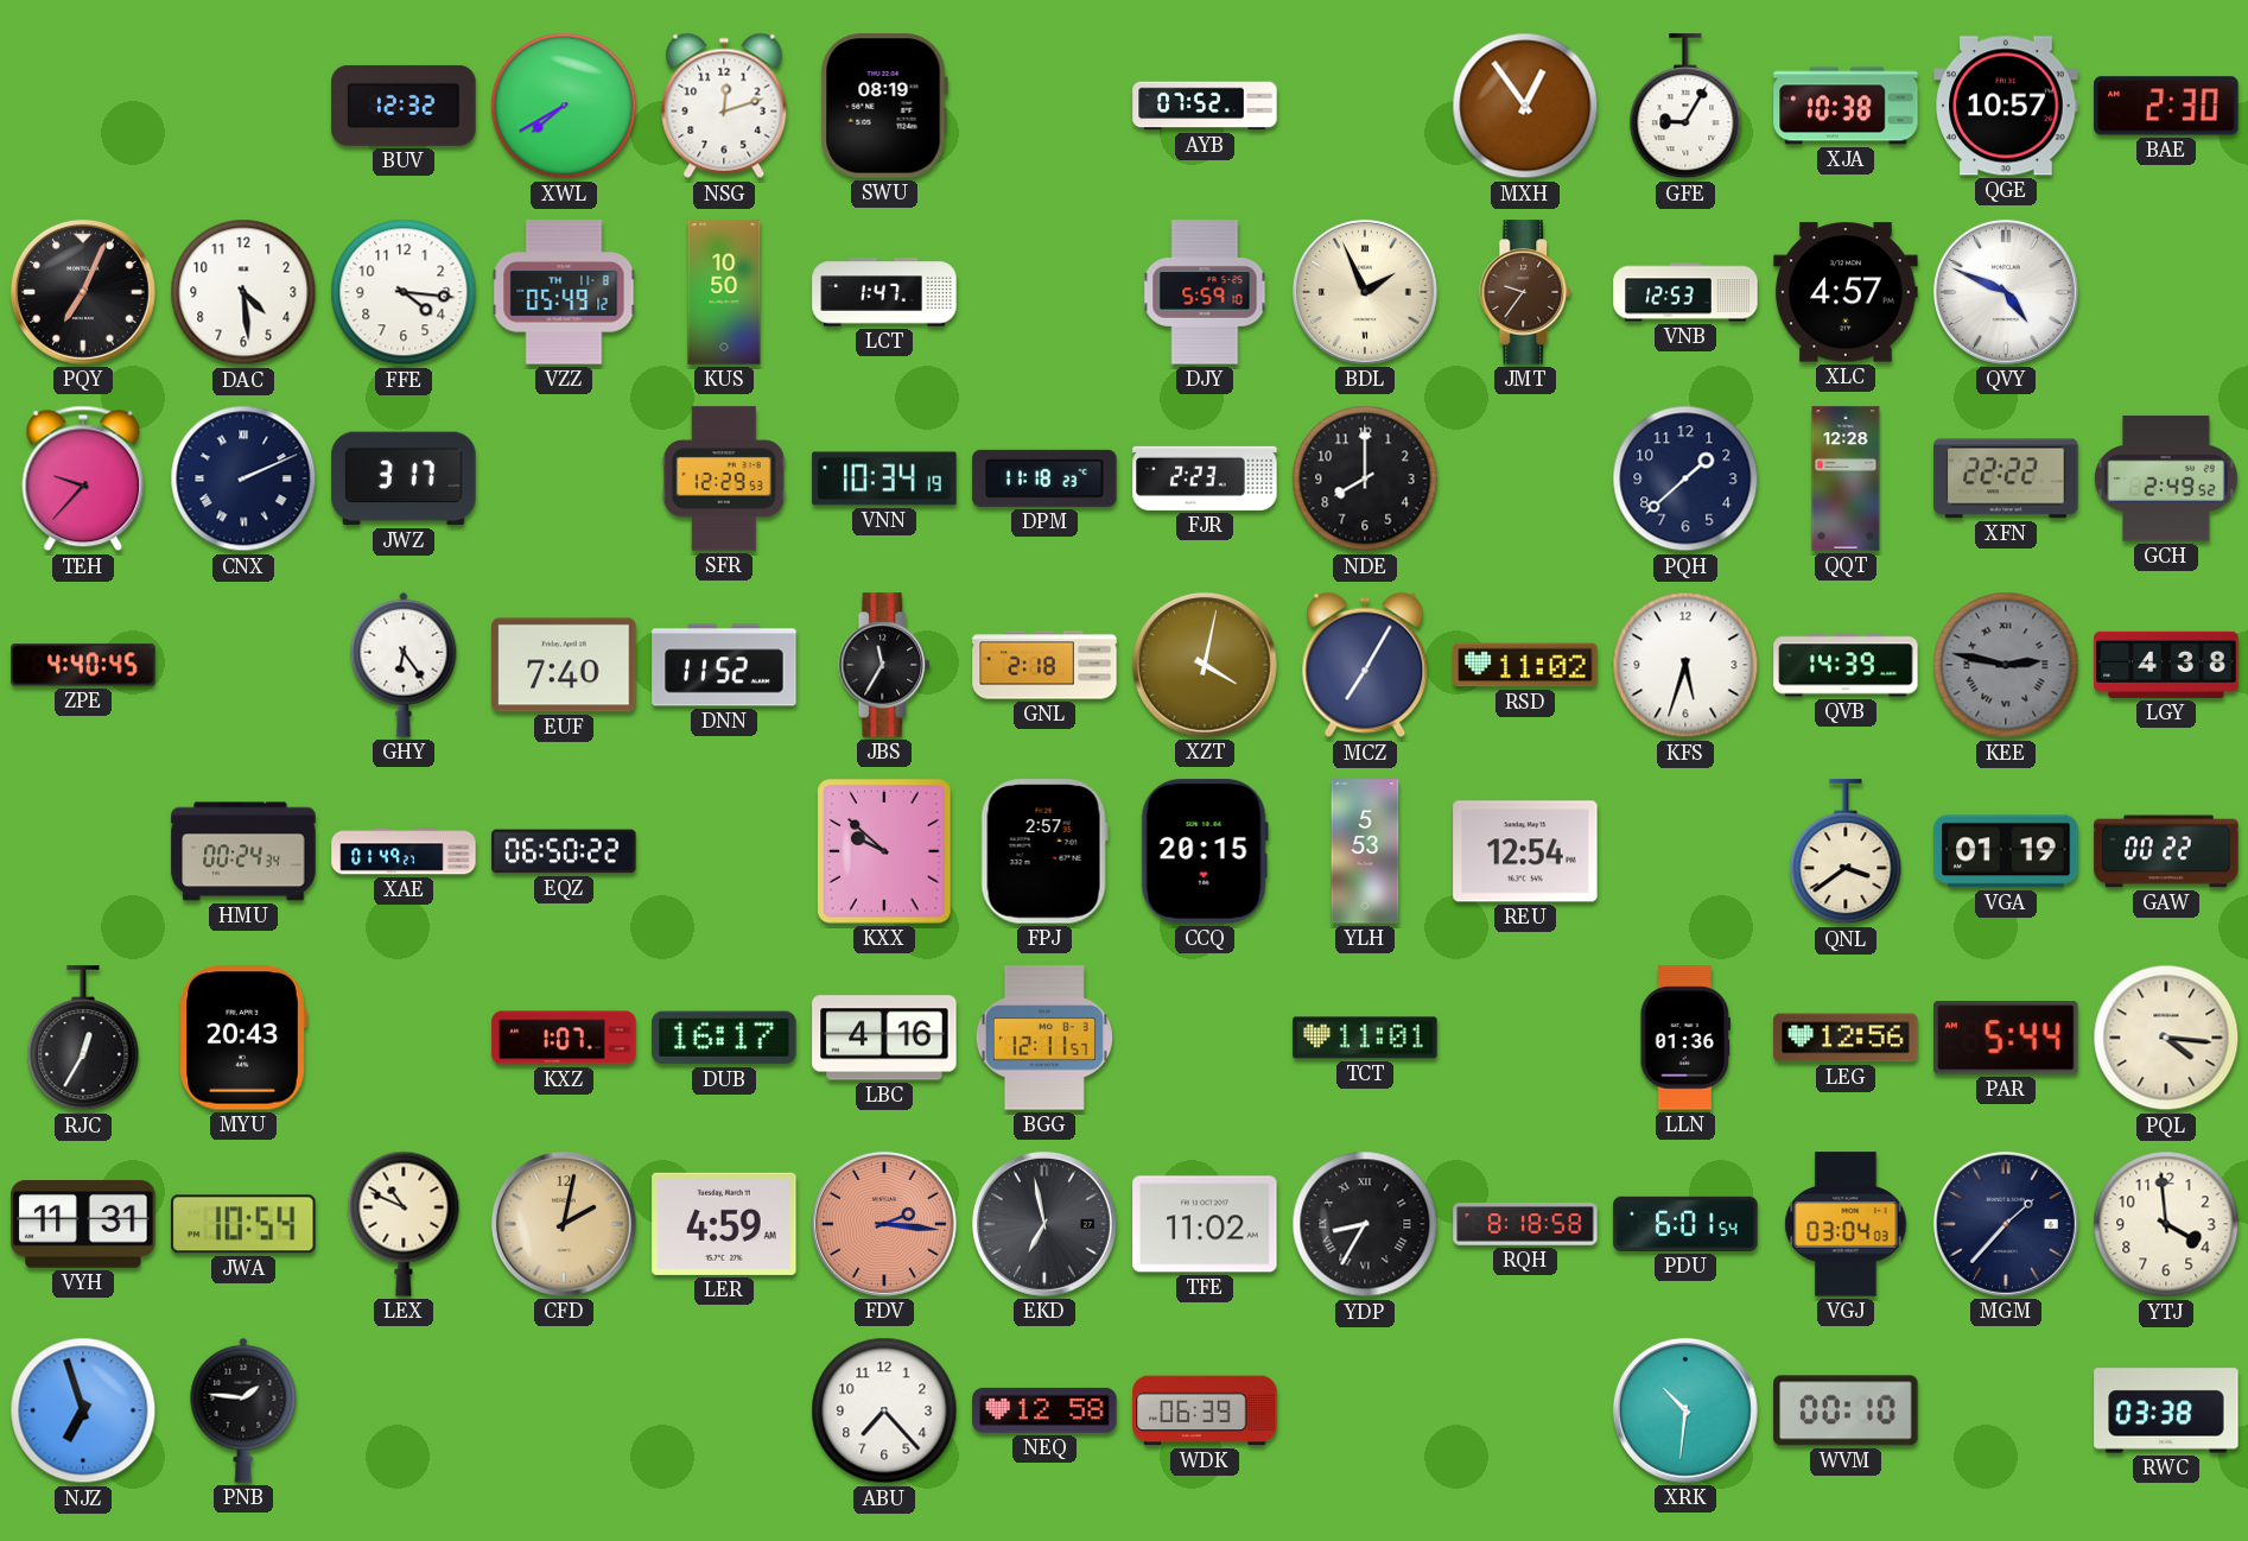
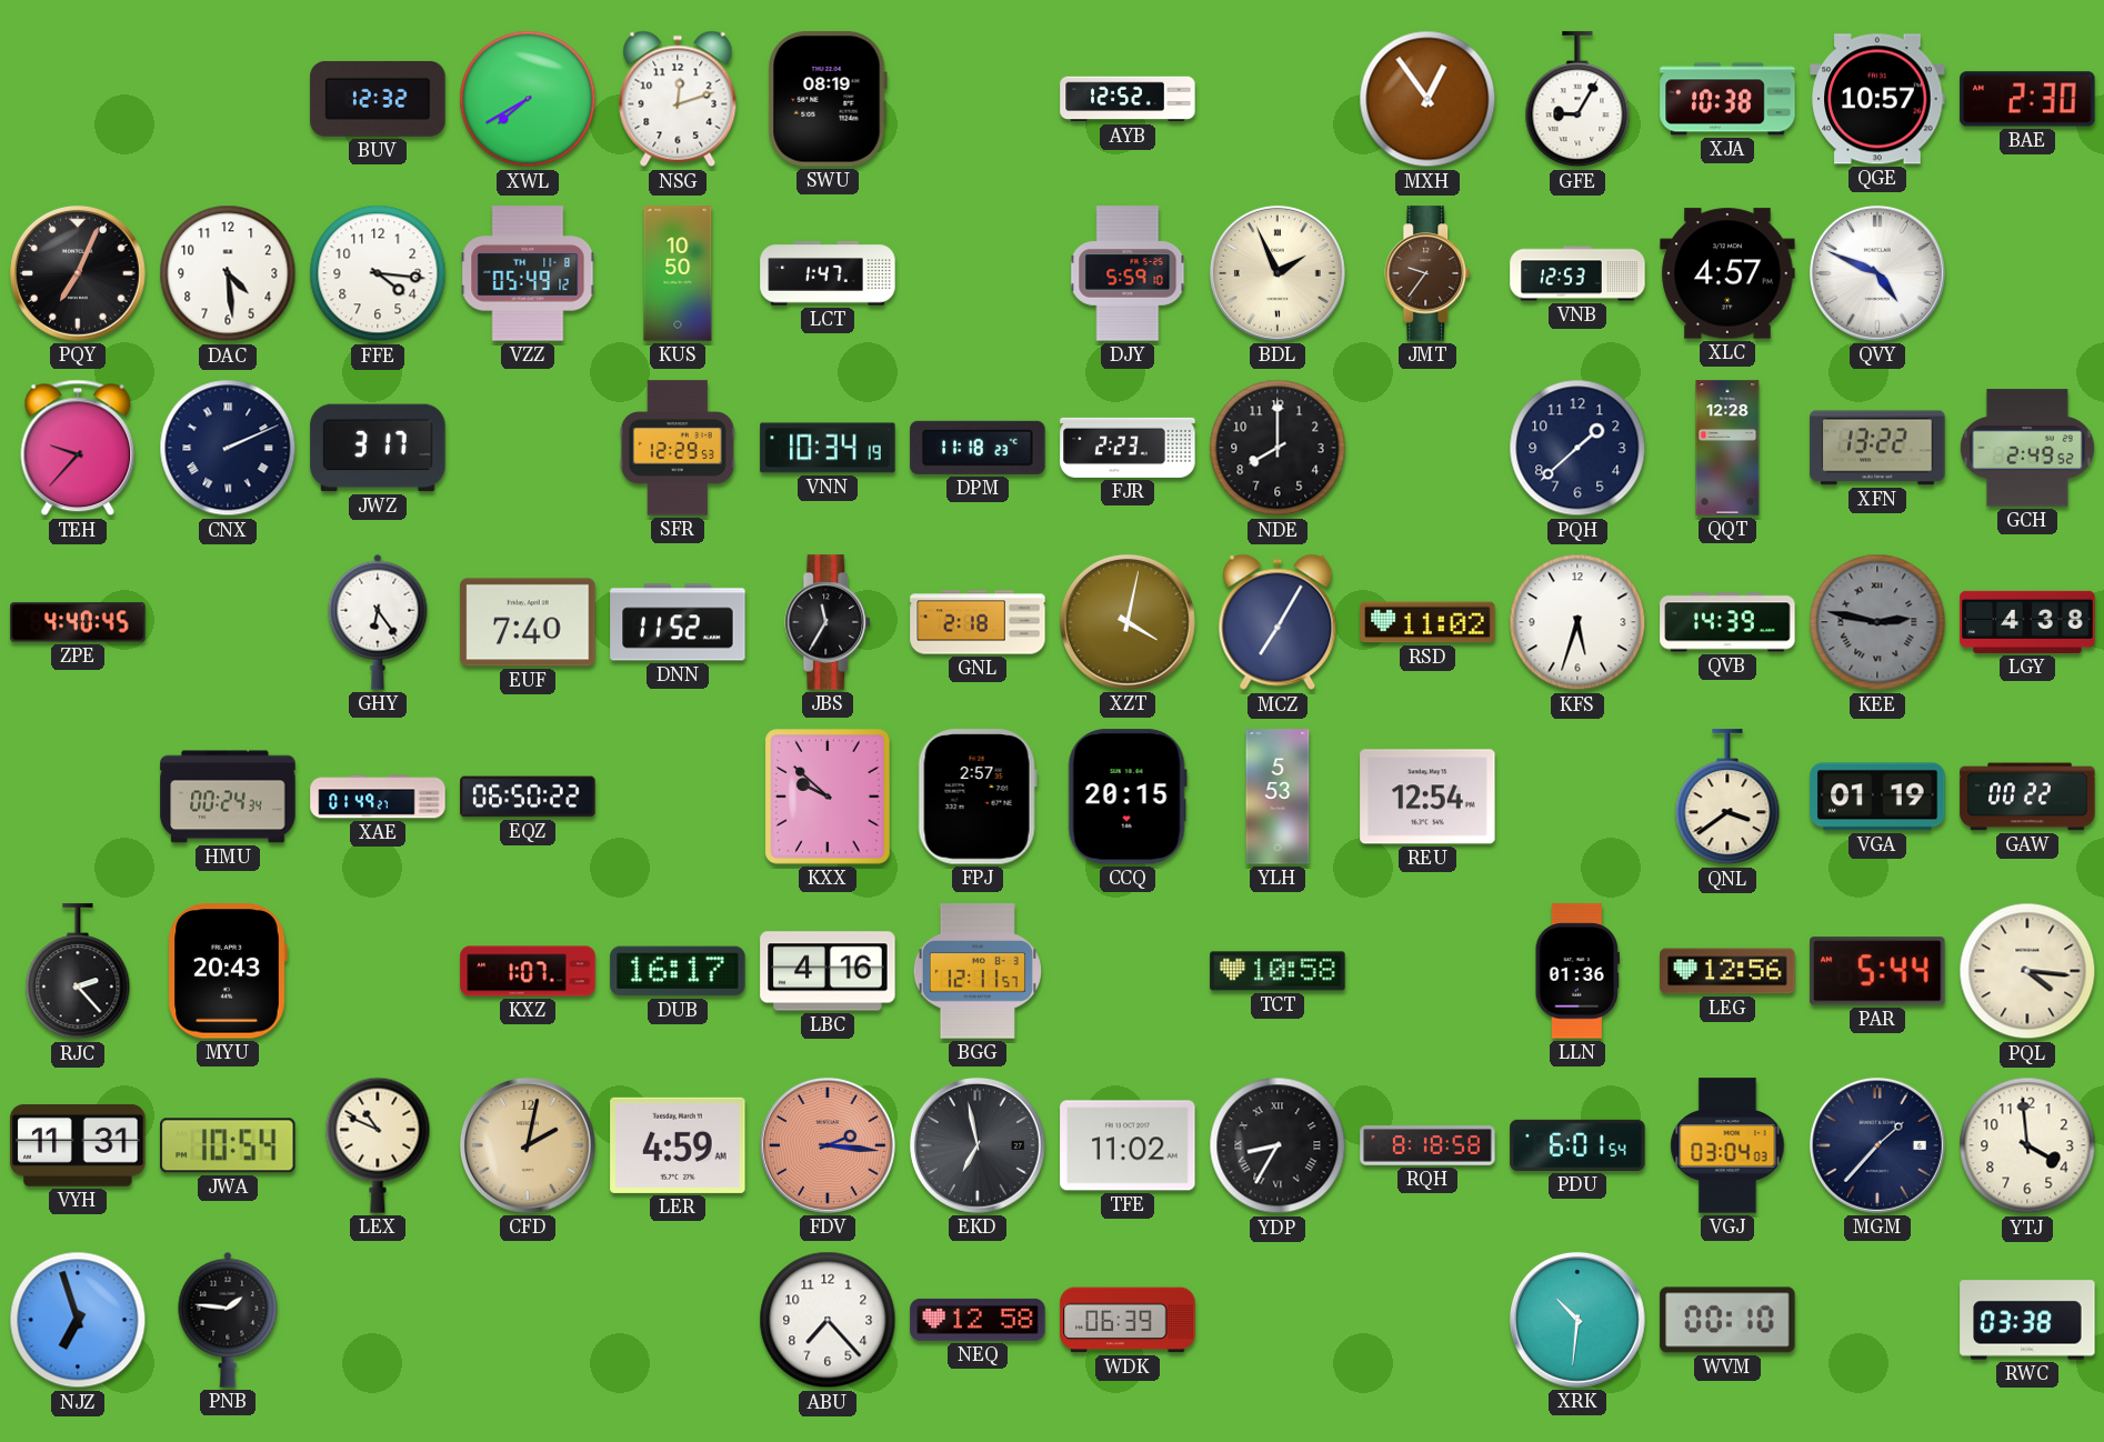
AYB: 07:52 -> 12:52 (1128, 99)
XFN: 22:22 -> 13:22 (1877, 448)
RJC: 12:35 -> 2:23 (78, 972)
TCT: 11:01 -> 10:58 (1278, 971)
